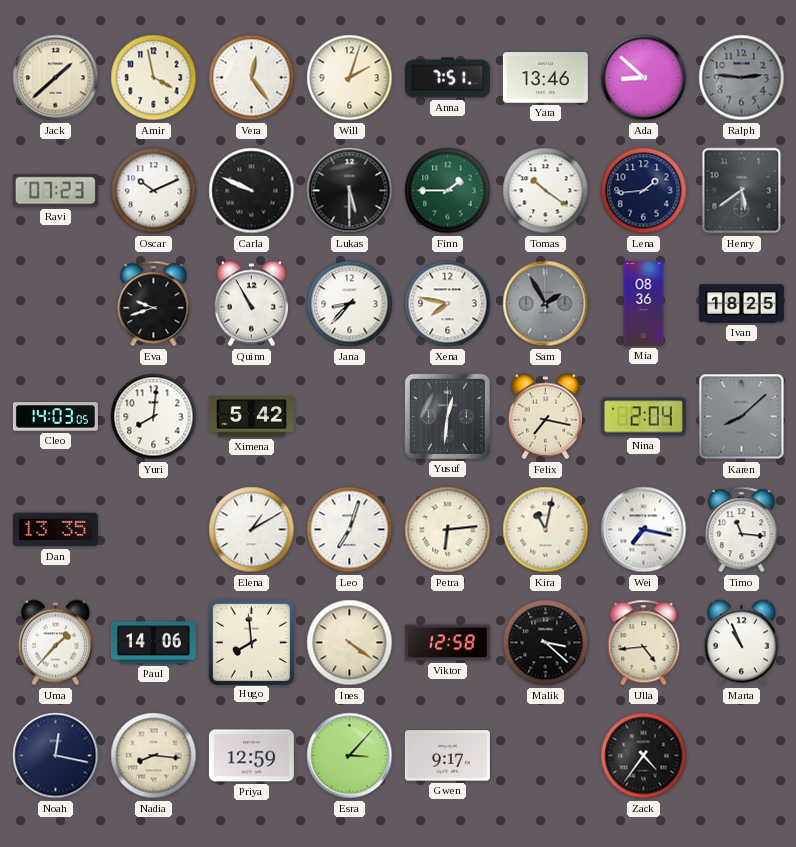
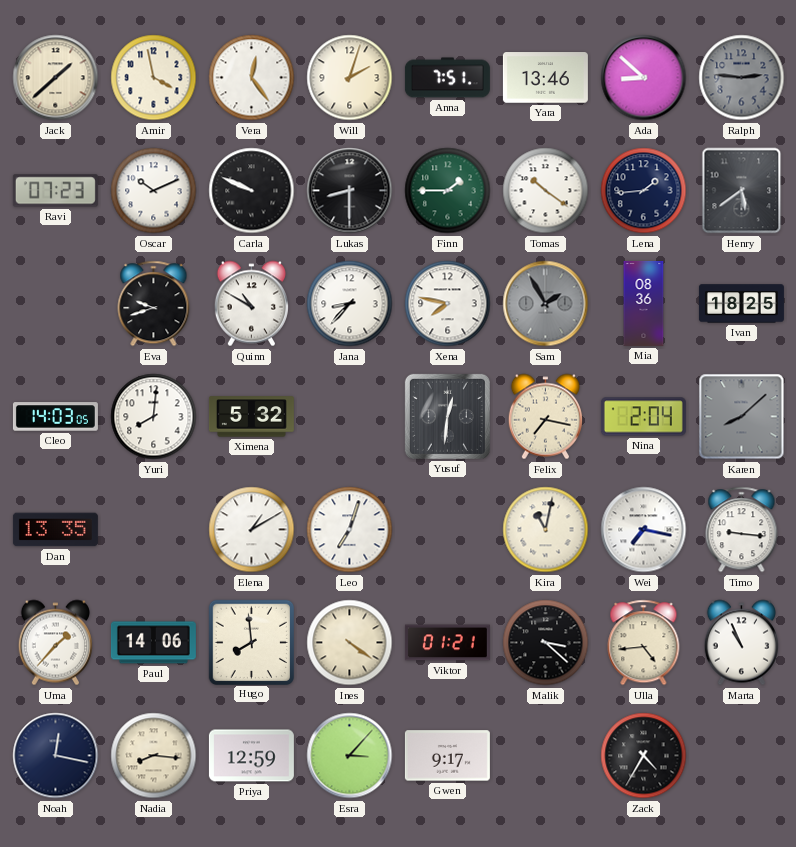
Lukas: 5:30 -> 8:30 (350, 191)
Quinn: 10:55 -> 10:50 (251, 304)
Ximena: 5:42 -> 5:32 (251, 417)
Petra: 6:14 -> none (448, 530)
Timo: 11:16 -> 9:16 (742, 530)
Viktor: 12:58 -> 01:21 (447, 643)
Zack: 4:36 -> 4:35 (644, 756)
